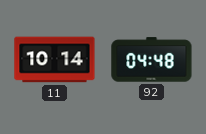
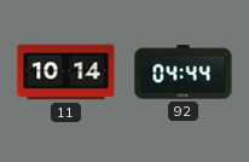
92: 04:48 -> 04:44 (184, 73)
